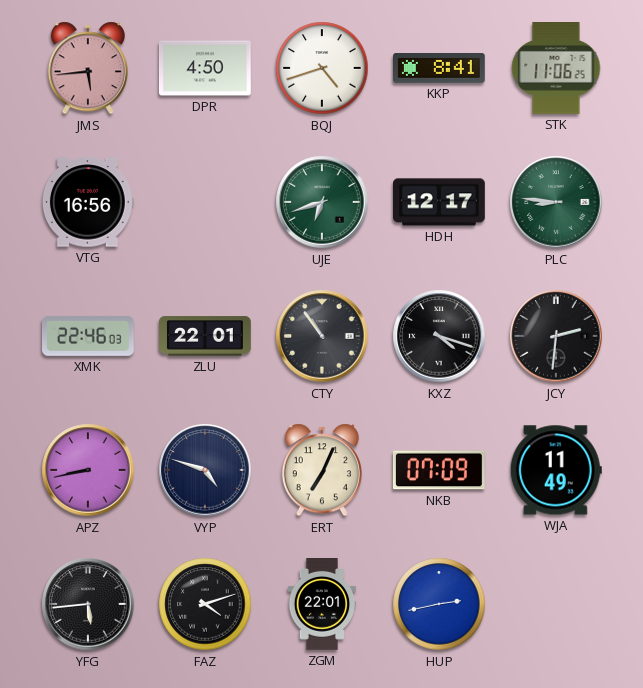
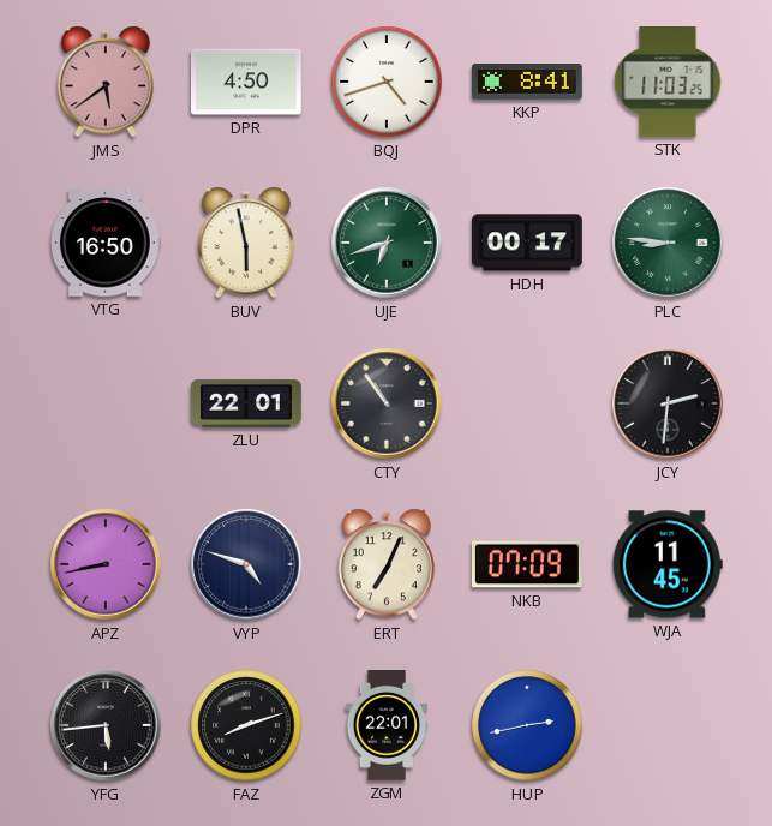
JMS: 5:44 -> 5:39 (106, 82)
STK: 11:06 -> 11:03 (668, 83)
VTG: 16:56 -> 16:50 (106, 243)
BUV: none -> 5:58 (246, 243)
HDH: 12:17 -> 00:17 (528, 243)
XMK: 22:46 -> none (89, 336)
KXZ: 4:18 -> none (439, 336)
WJA: 11:49 -> 11:45 (668, 564)
FAZ: 4:12 -> 8:12 (246, 725)
